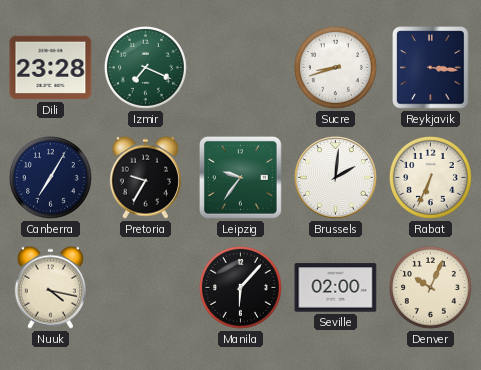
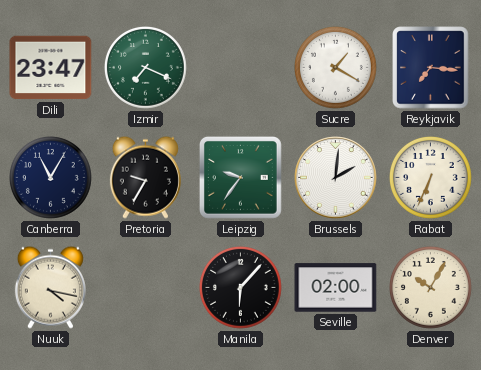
Dili: 23:28 -> 23:47 (51, 68)
Sucre: 8:42 -> 1:20 (335, 67)
Reykjavik: 3:16 -> 7:16 (431, 68)
Canberra: 7:05 -> 11:05 (50, 177)
Denver: 10:04 -> 10:05 (430, 287)
